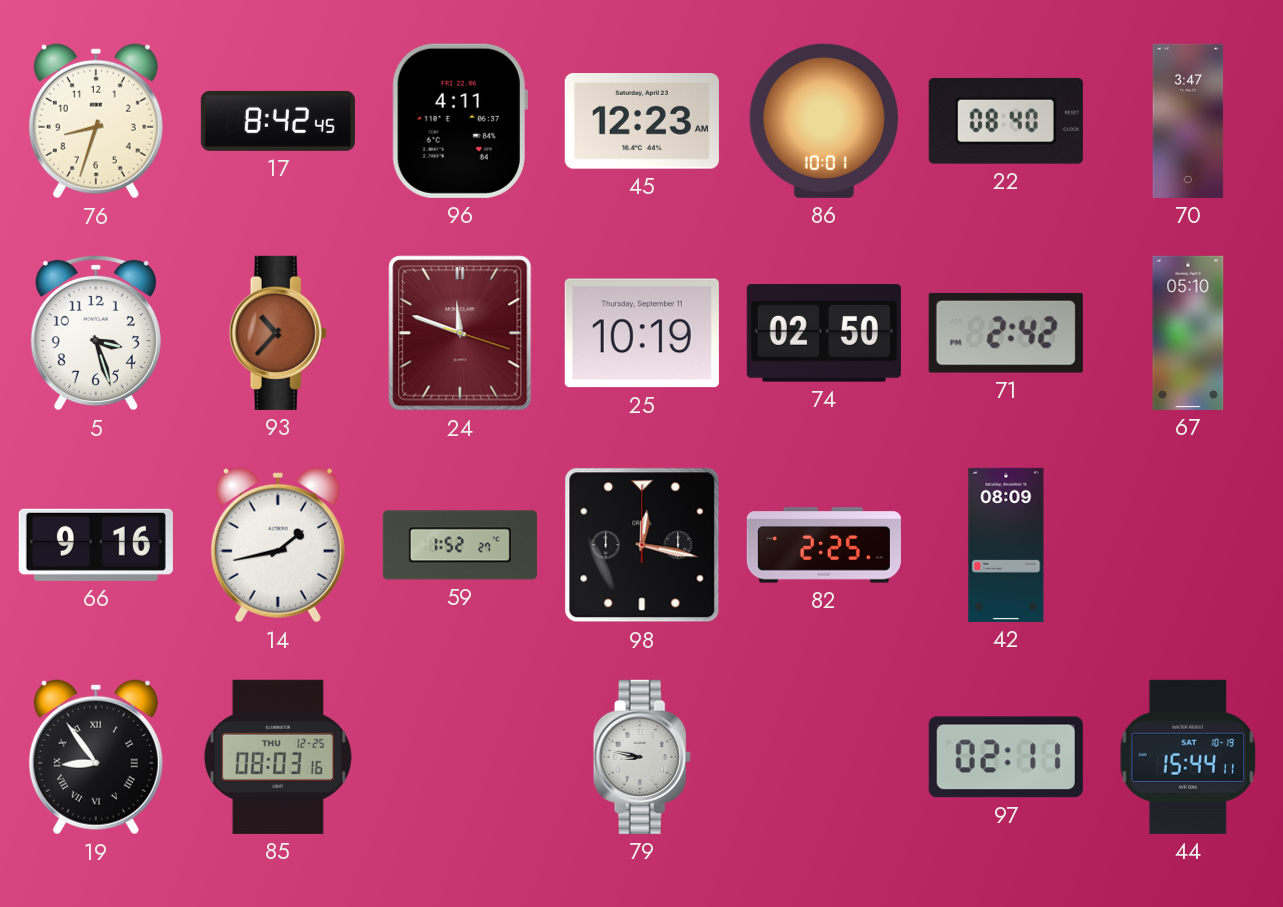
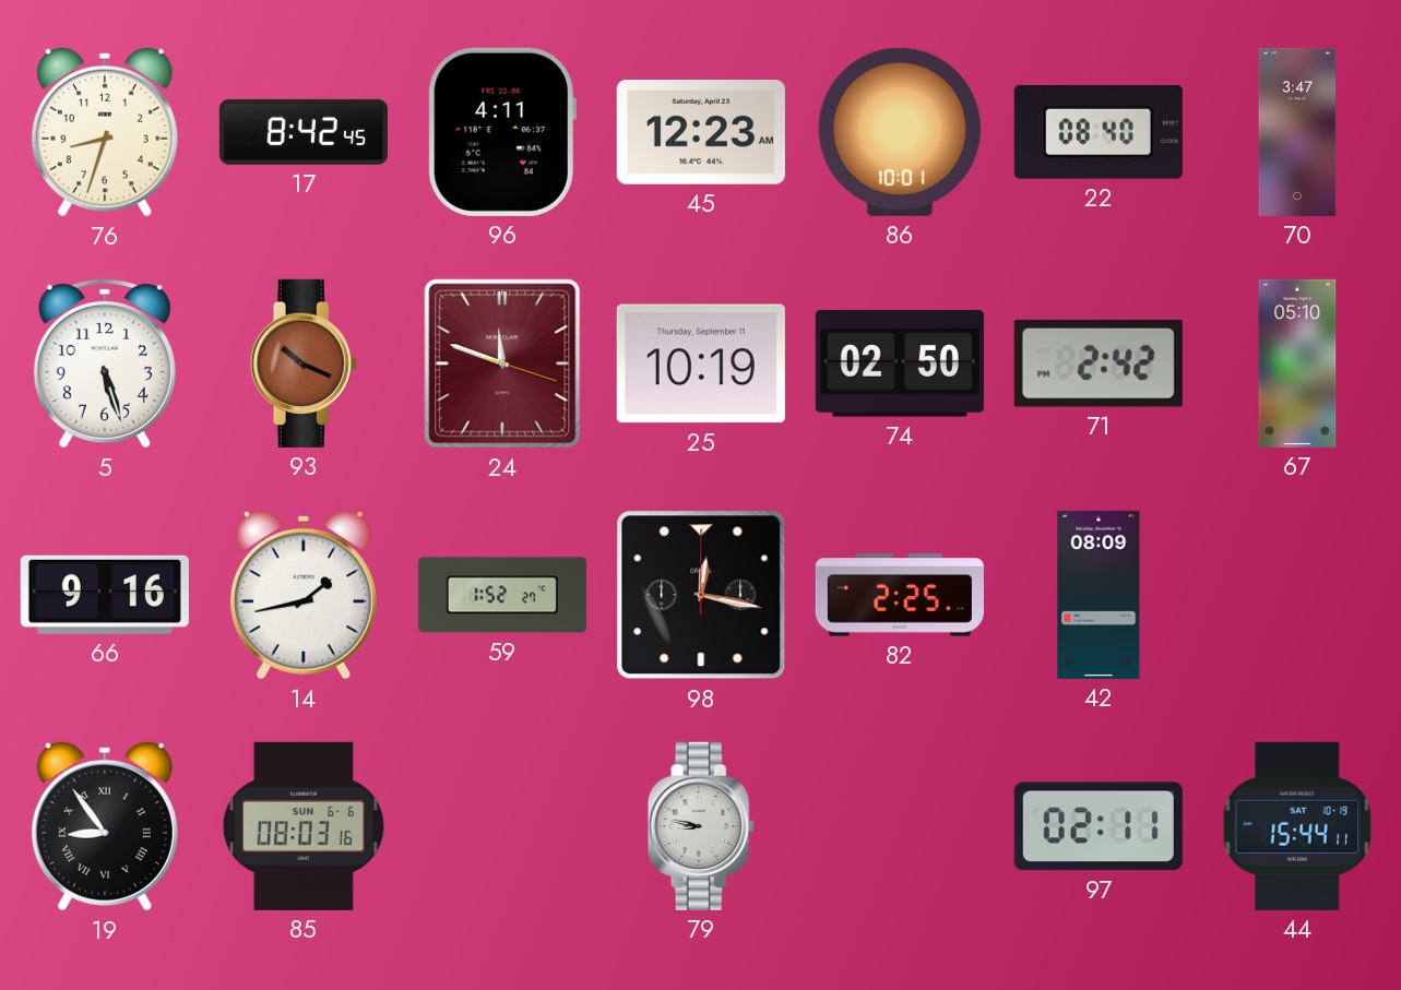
5: 3:27 -> 5:27 (105, 363)
93: 10:37 -> 10:19 (304, 363)
85 date: THU 12-25 -> SUN 6-6 (304, 826)
